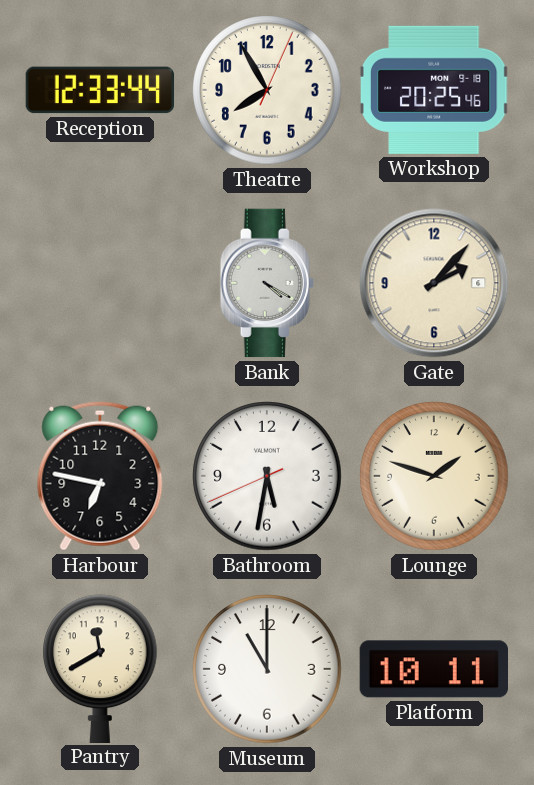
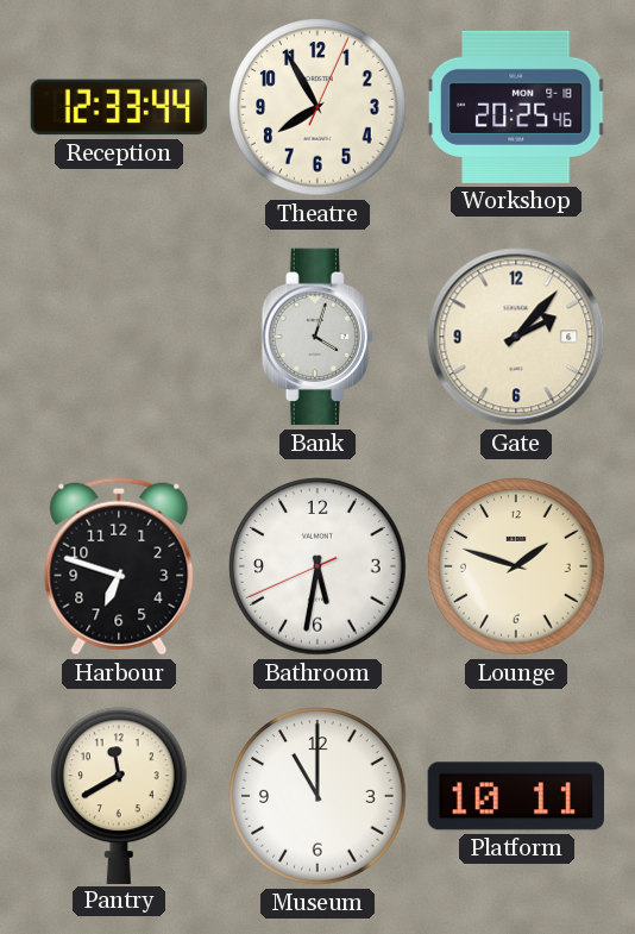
Bank: 4:20 -> 4:03 (317, 337)
Harbour: 6:47 -> 6:48 (119, 566)
